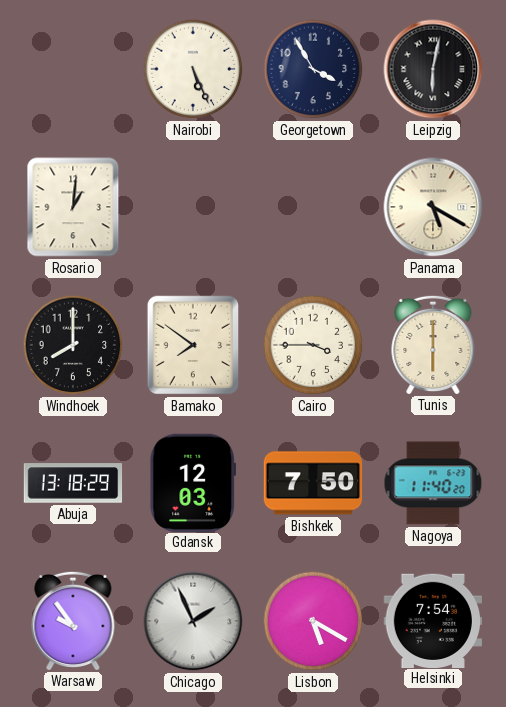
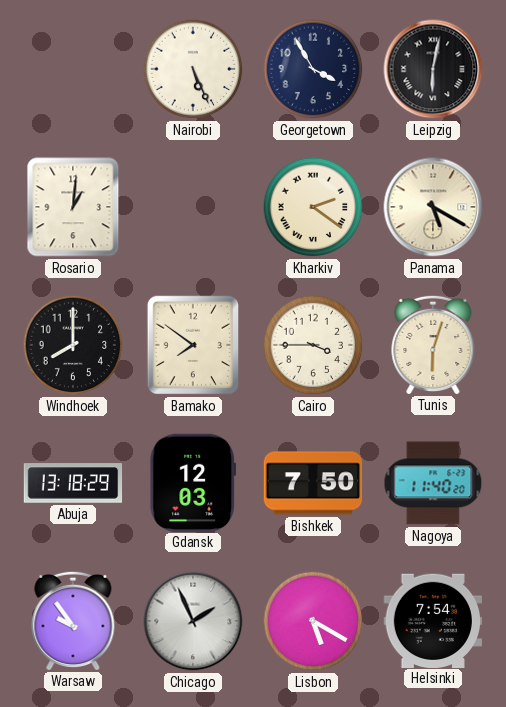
Kharkiv: none -> 2:21 (313, 207)
Tunis: 6:00 -> 6:03 (433, 344)
